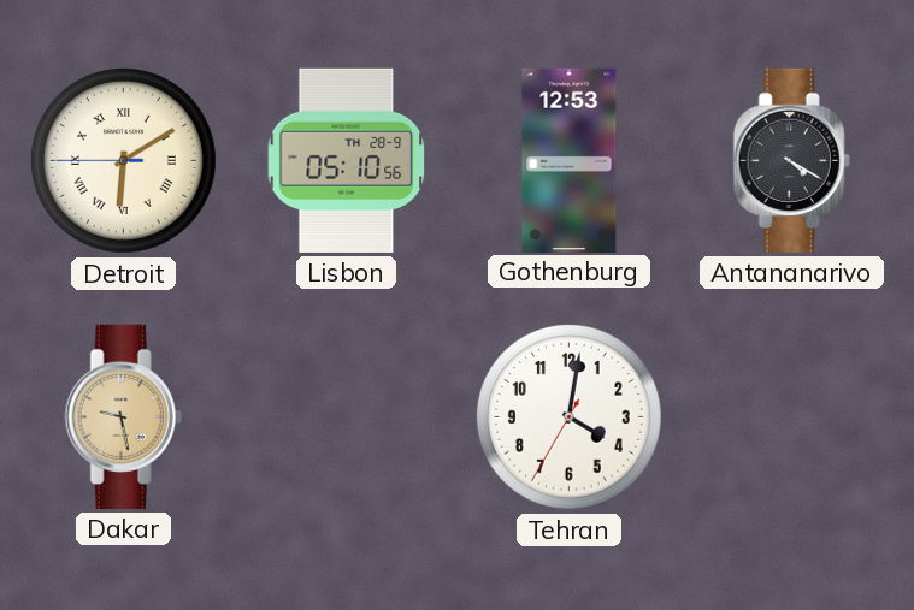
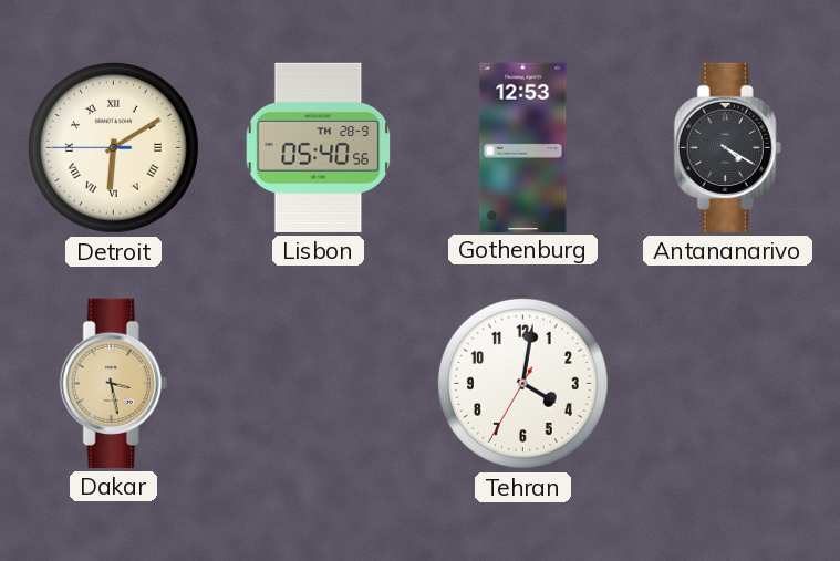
Lisbon: 05:10 -> 05:40 (319, 147)
Dakar: 9:28 -> 3:28 (113, 383)
